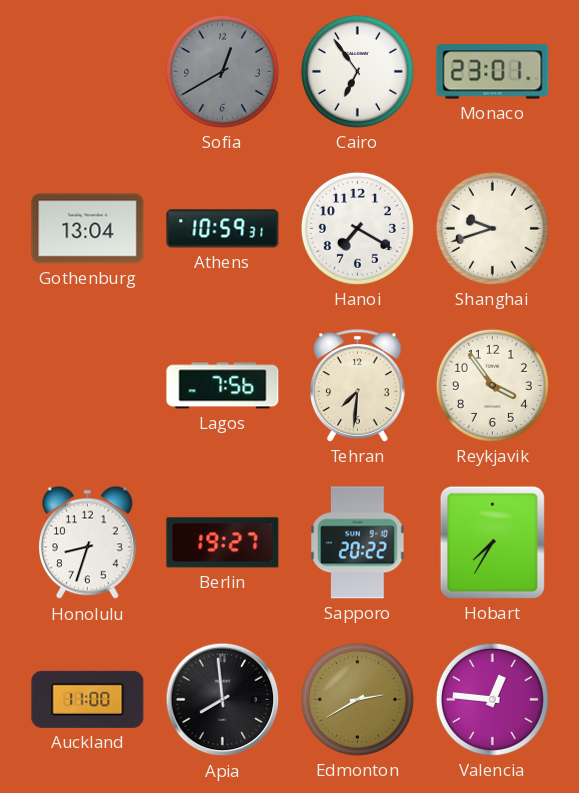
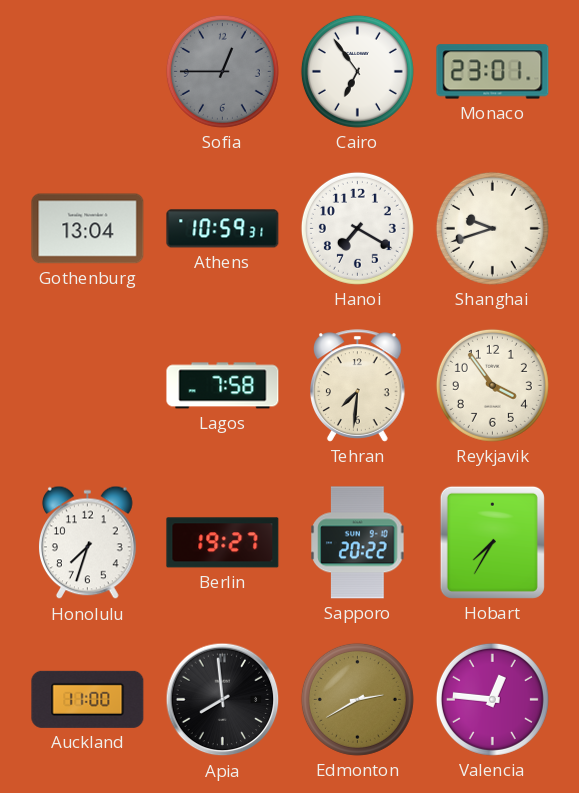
Sofia: 12:40 -> 12:45 (222, 71)
Lagos: 7:56 -> 7:58 (223, 386)
Honolulu: 8:33 -> 7:33 (88, 543)
